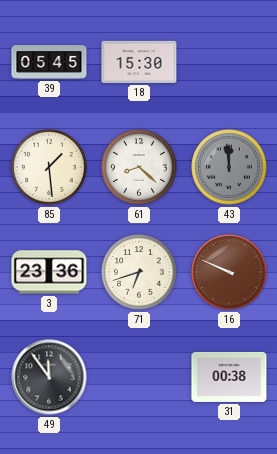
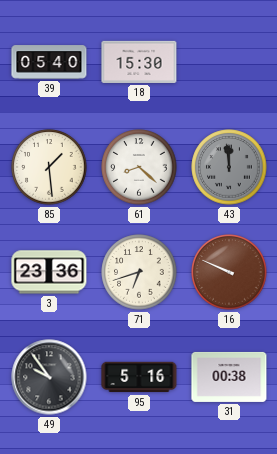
39: 05:45 -> 05:40 (49, 62)
49: 11:54 -> 9:54 (49, 377)
95: none -> 5:16 (139, 377)
